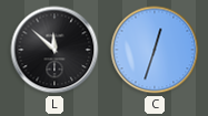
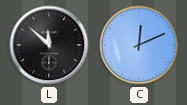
C: 12:33 -> 12:11 (139, 45)
